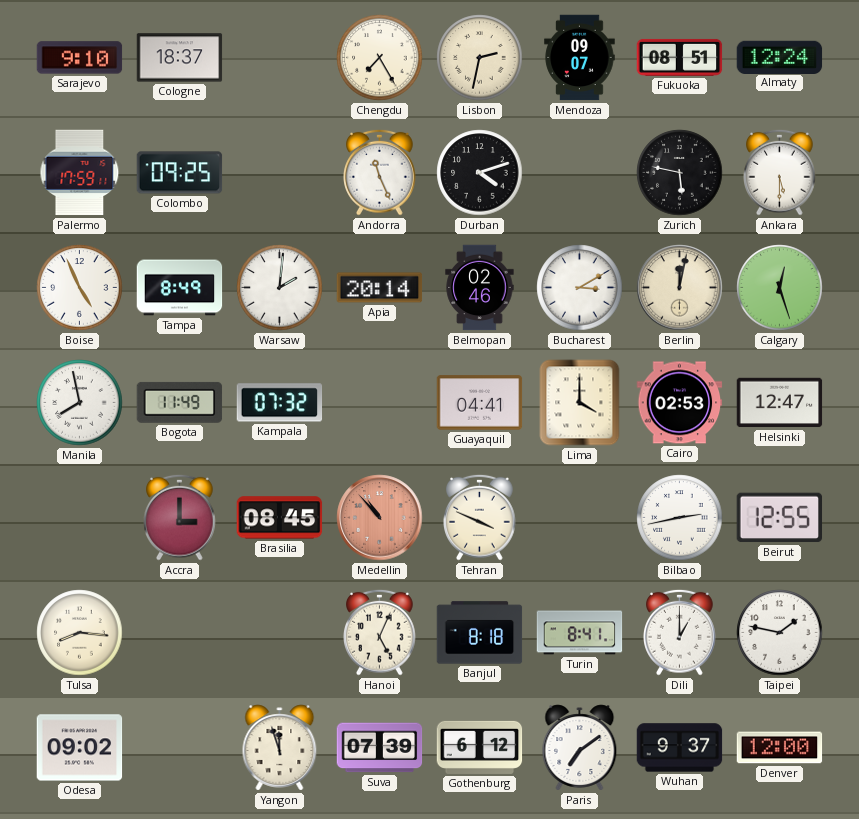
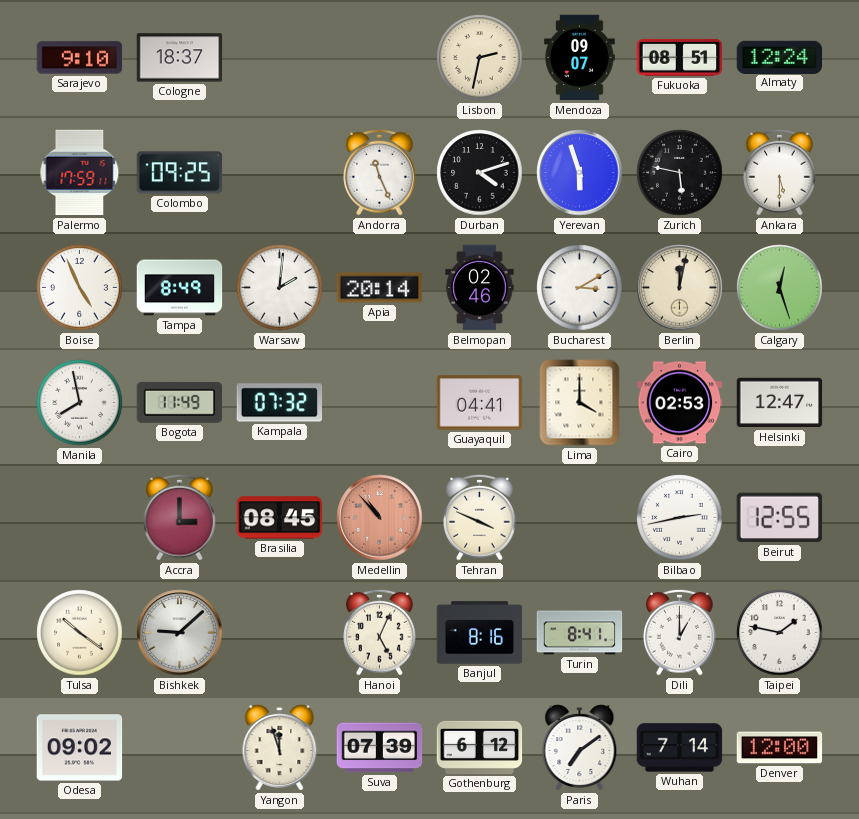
Chengdu: 7:25 -> none (380, 58)
Yerevan: none -> 5:57 (580, 173)
Tulsa: 8:16 -> 10:21 (80, 633)
Bishkek: none -> 9:08 (180, 633)
Banjul: 8:18 -> 8:16 (480, 633)
Wuhan: 9:37 -> 7:14 (680, 748)
